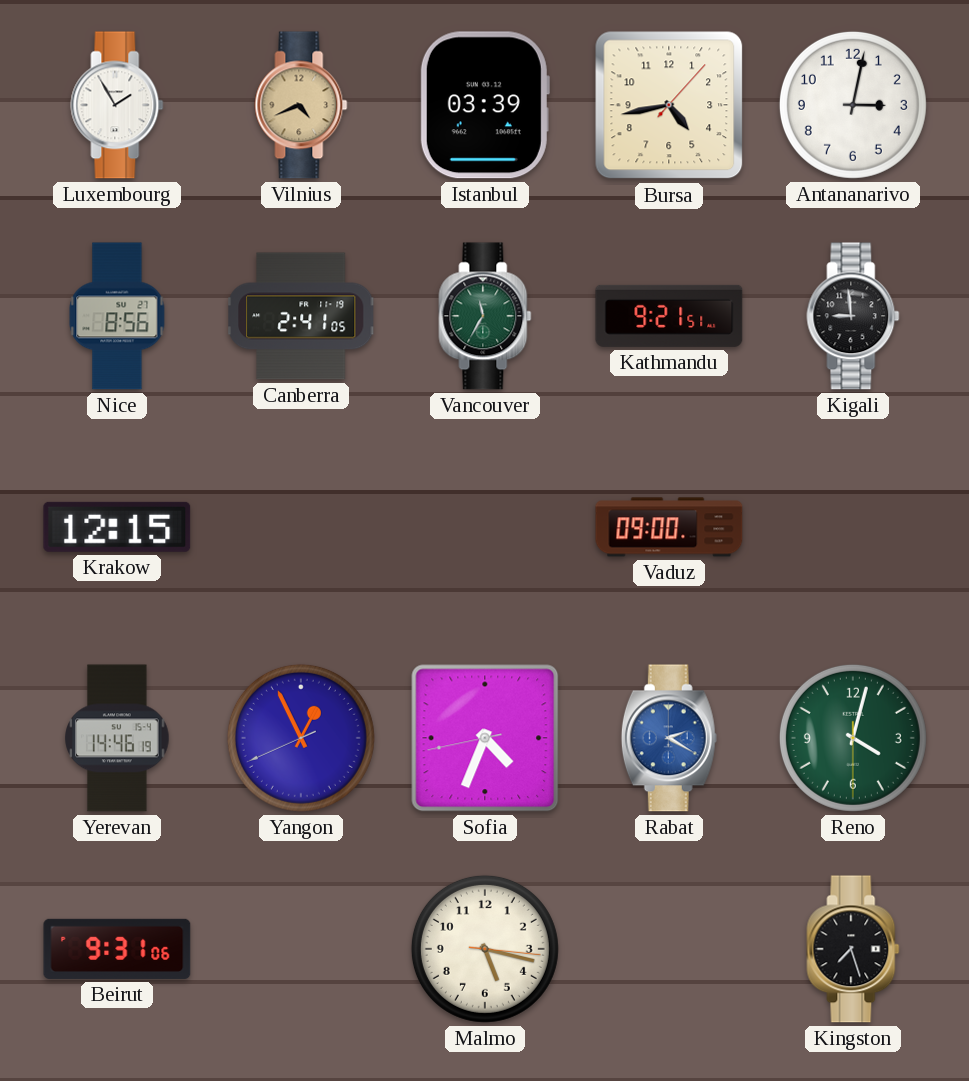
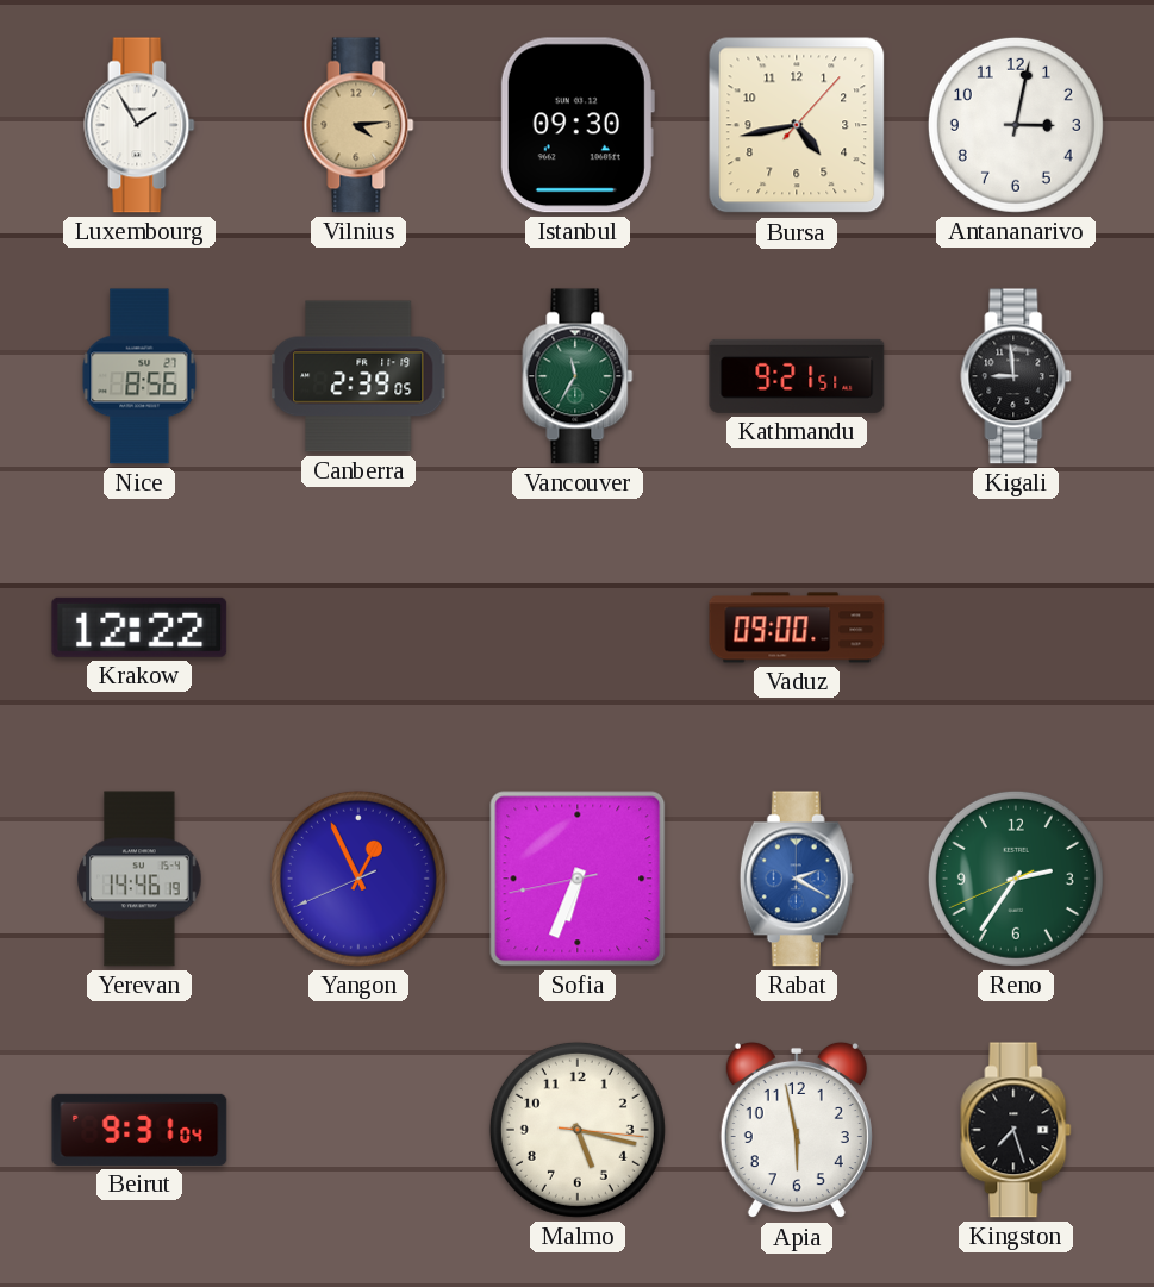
Vilnius: 4:41 -> 4:14 (358, 125)
Istanbul: 03:39 -> 09:30 (578, 125)
Canberra: 2:41 -> 2:39 (358, 376)
Krakow: 12:15 -> 12:22 (139, 627)
Sofia: 4:33 -> 6:33 (578, 879)
Reno: 4:02 -> 2:35 (1016, 879)
Beirut: 9:31:06 -> 9:31:04 (139, 1130)
Apia: none -> 5:58 (797, 1130)
